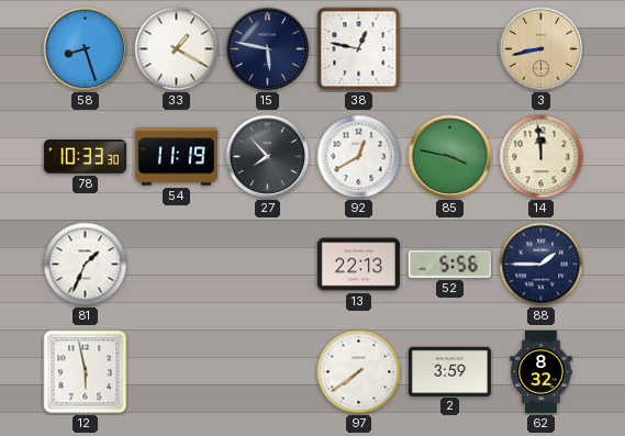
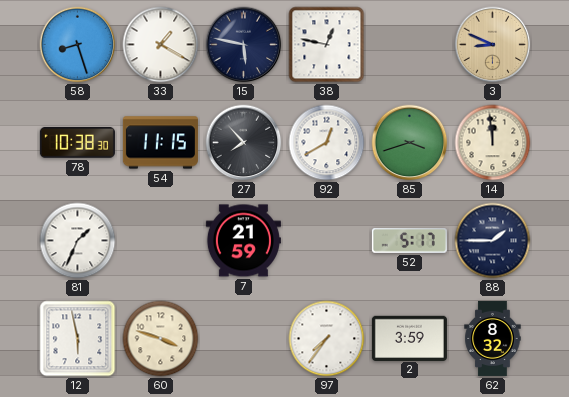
3: 8:43 -> 8:49 (493, 45)
78: 10:33 -> 10:38 (77, 143)
54: 11:19 -> 11:15 (160, 143)
85: 3:47 -> 3:42 (410, 143)
7: none -> 21:59 (243, 241)
13: 22:13 -> none (358, 265)
52: 5:56 -> 5:17 (409, 241)
60: none -> 3:48 (161, 339)
97: 7:39 -> 7:36 (327, 339)
